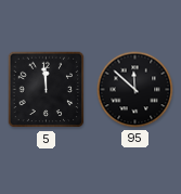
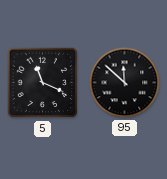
5: 11:59 -> 11:19 (43, 83)
